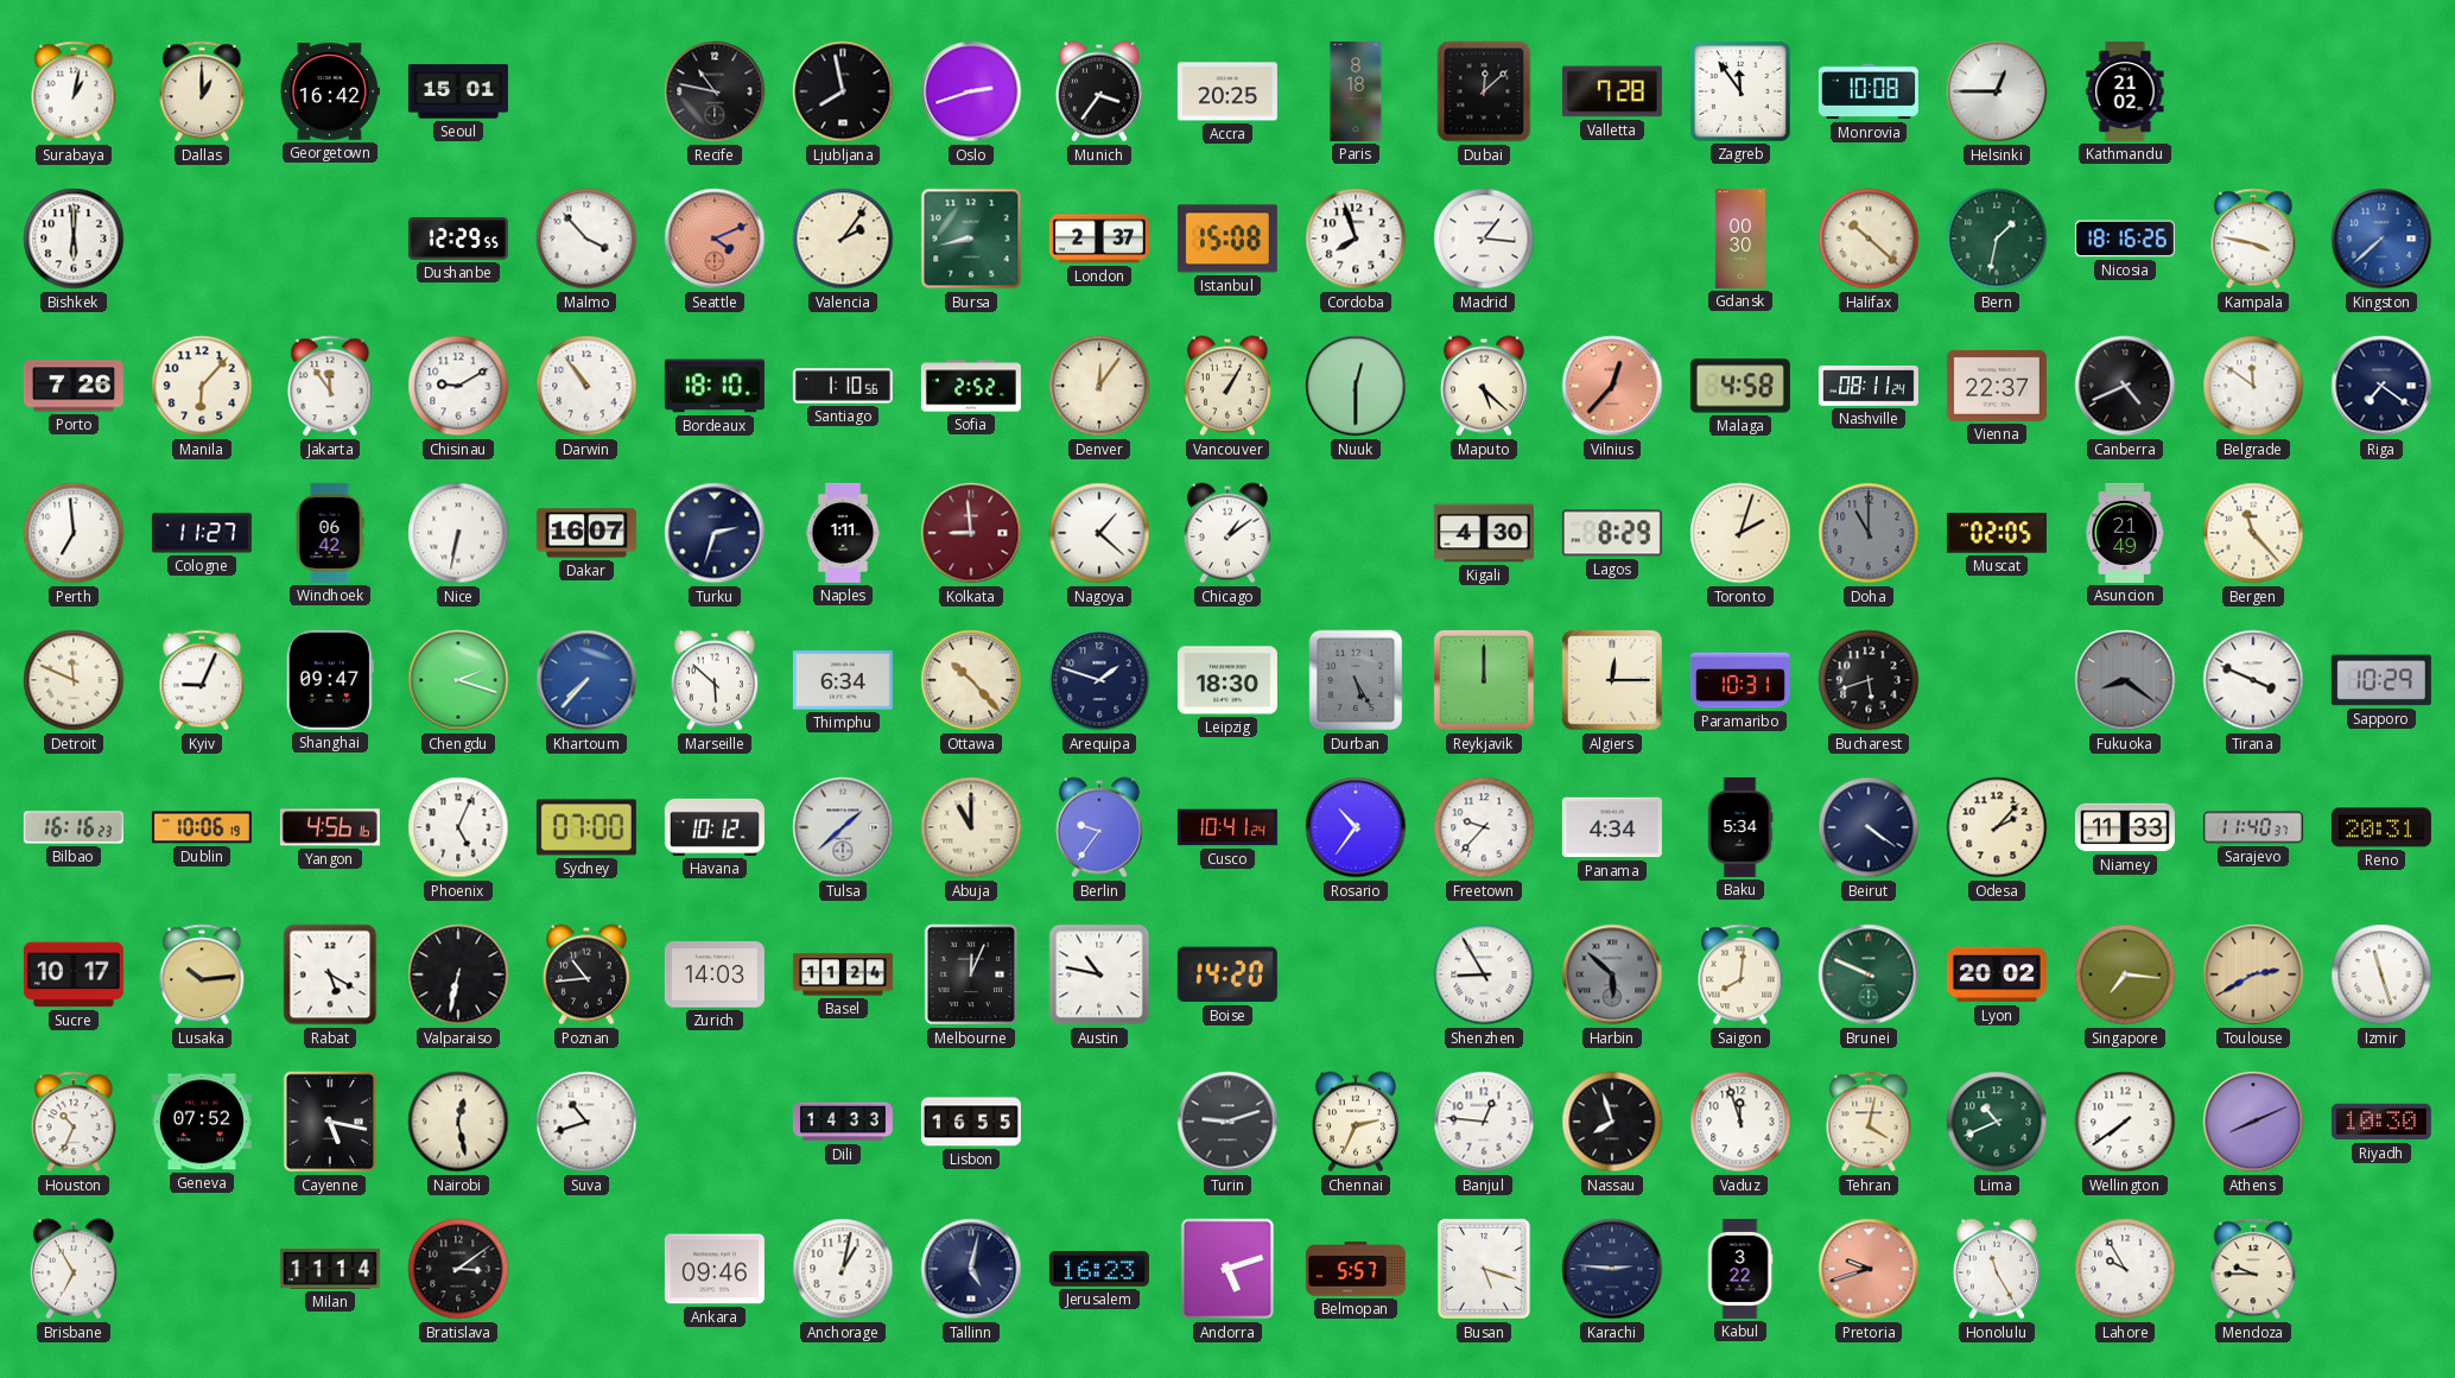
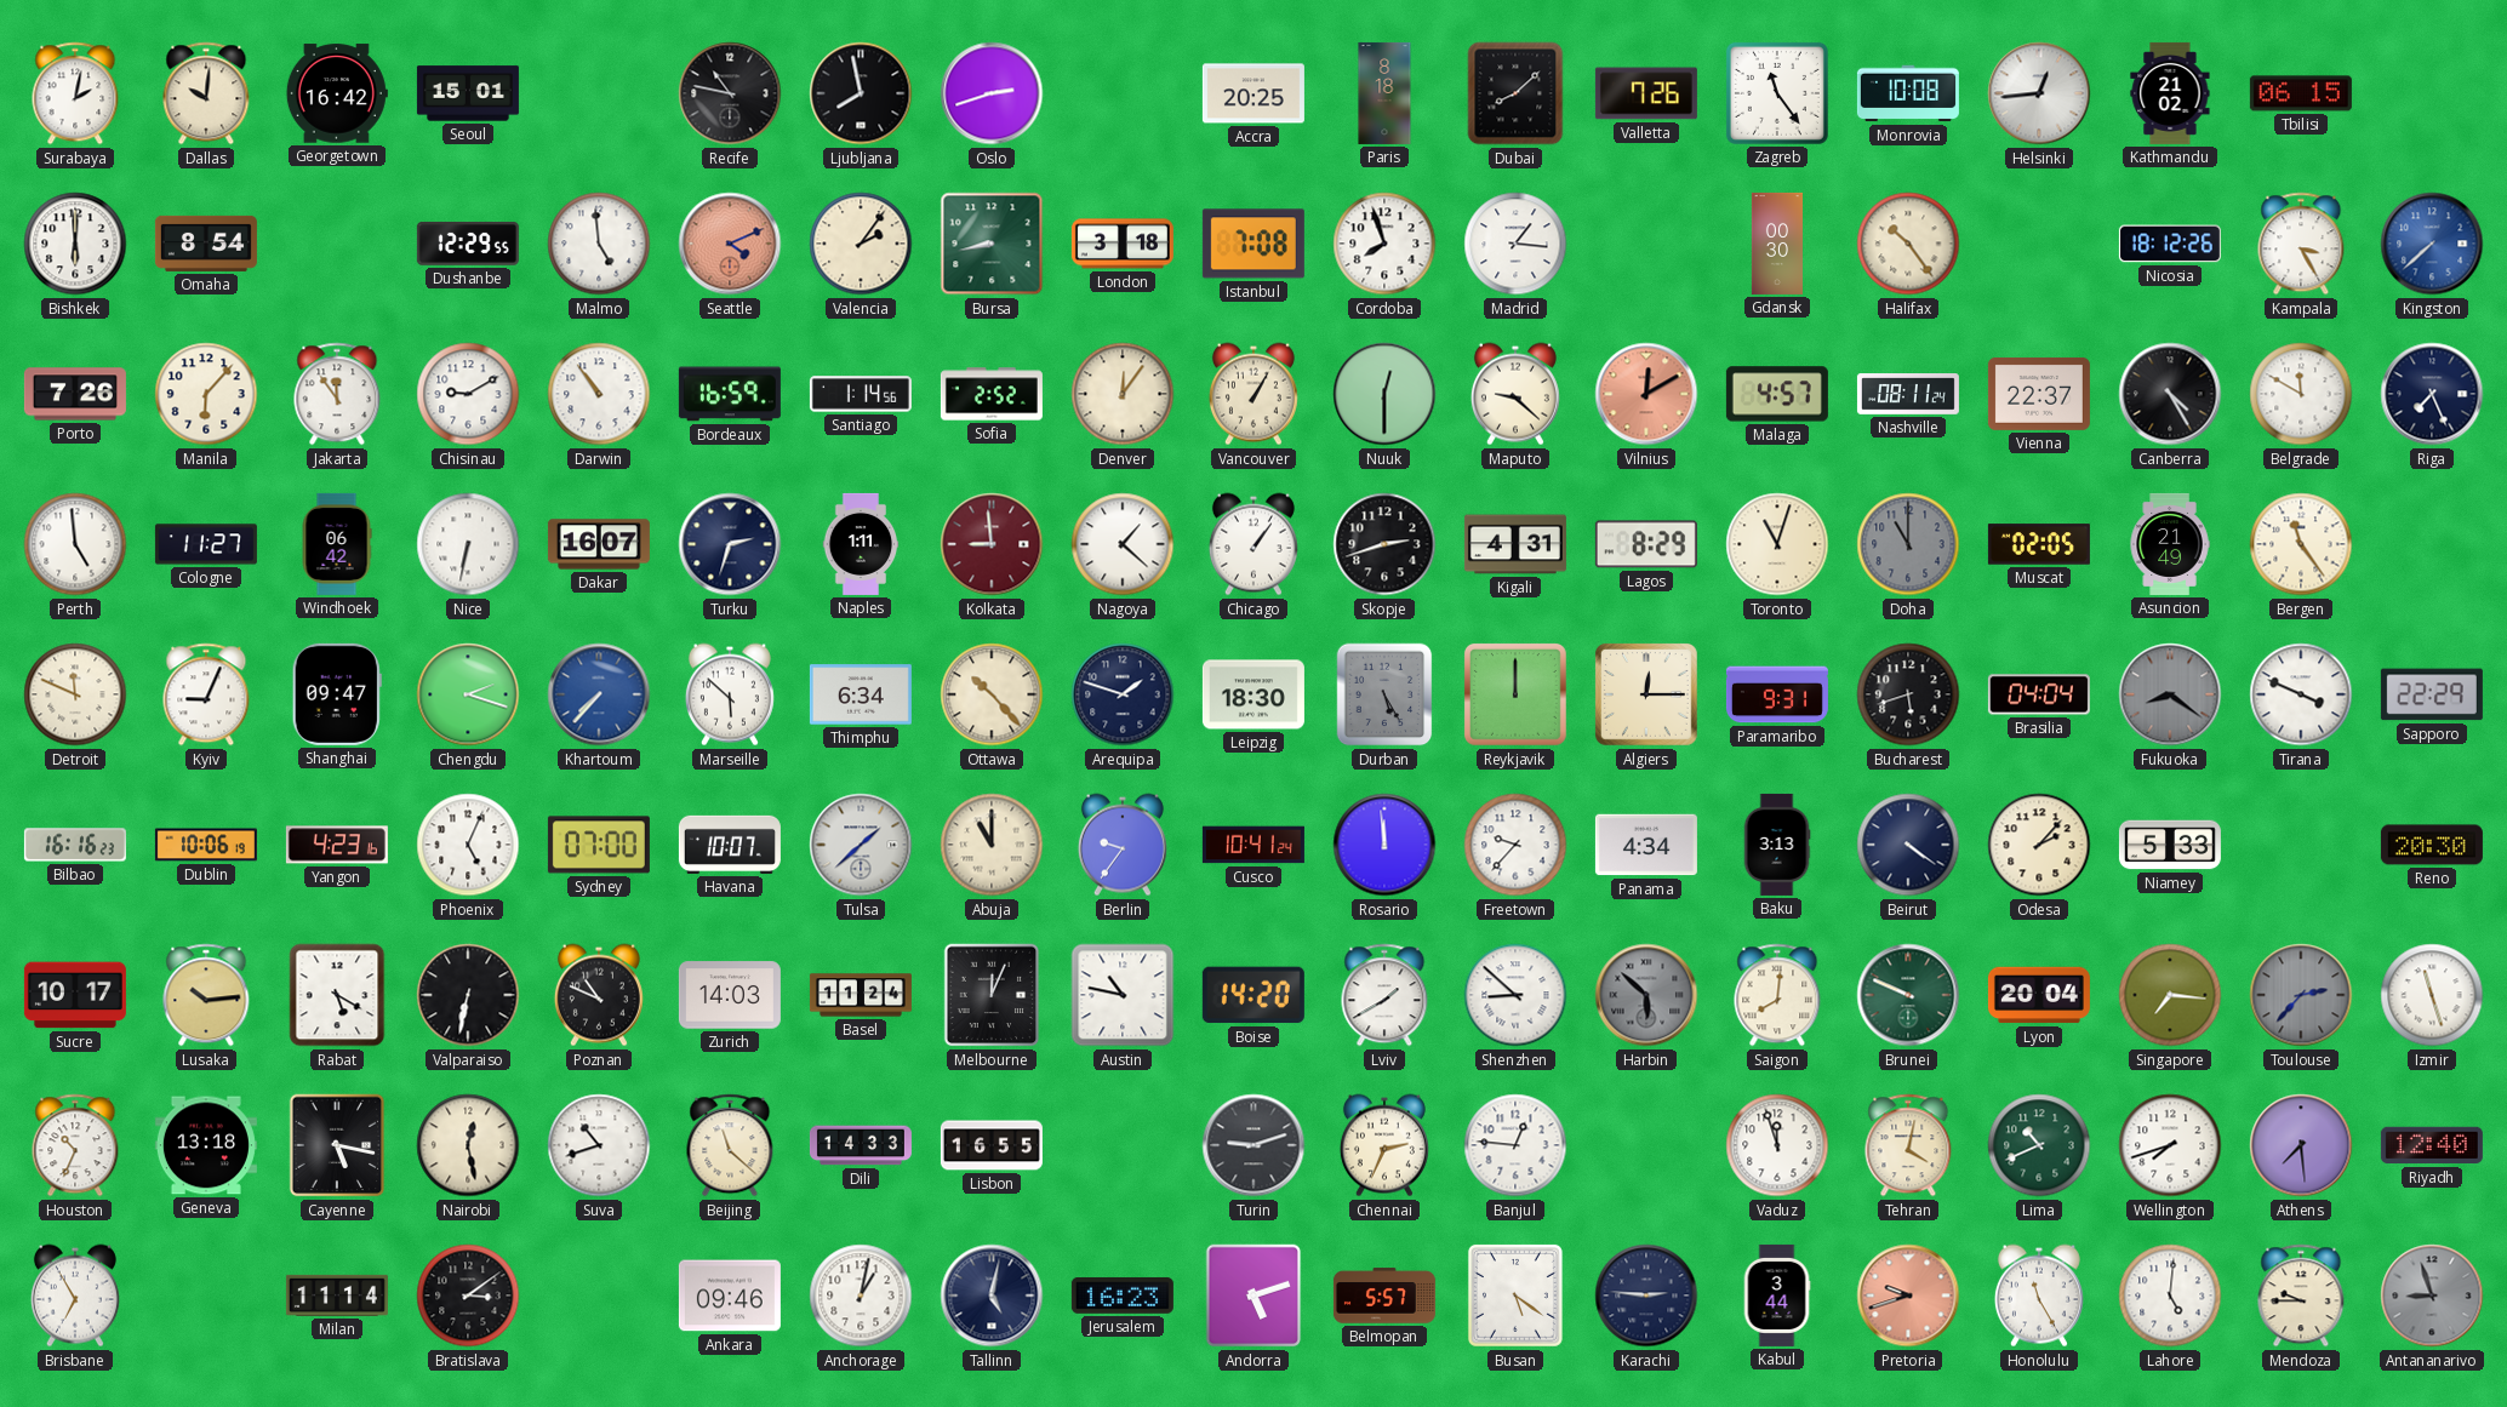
Surabaya: 1:02 -> 2:02 (75, 93)
Dallas: 1:00 -> 10:01 (206, 93)
Munich: 3:36 -> none (1099, 91)
Dubai: 12:08 -> 8:08 (1515, 93)
Valletta: 7:28 -> 7:26 (1646, 93)
Zagreb: 11:54 -> 11:24 (1777, 93)
Helsinki: 12:45 -> 12:44 (2039, 93)
Tbilisi: none -> 06:15 (2301, 93)
Omaha: none -> 8:54 (206, 244)
Malmo: 3:53 -> 4:59 (599, 244)
London: 2:37 -> 3:18 (1123, 244)
Istanbul: 15:08 -> 7:08 (1253, 244)
Halifax: 10:22 -> 10:24 (1908, 244)
Bern: 1:32 -> none (1997, 239)
Nicosia: 18:16 -> 18:12 (2170, 244)
Kampala: 3:47 -> 3:25 (2301, 244)
Bordeaux: 18:10 -> 16:59 (730, 394)
Santiago: 1:10 -> 1:14 (861, 394)
Maputo: 5:22 -> 9:22 (1515, 394)
Vilnius: 12:37 -> 12:10 (1646, 394)
Malaga: 4:58 -> 4:57 (1777, 394)
Canberra: 4:41 -> 4:25 (2170, 394)
Belgrade: 11:51 -> 11:50 (2301, 394)
Riga: 7:21 -> 7:26 (2432, 394)
Perth: 6:59 -> 4:59 (75, 544)
Chicago: 1:09 -> 1:06 (1253, 544)
Skopje: none -> 2:42 (1384, 544)
Kigali: 4:30 -> 4:31 (1515, 544)
Toronto: 2:03 -> 11:03 (1777, 544)
Bergen: 11:23 -> 11:24 (2301, 544)
Paramaribo: 10:31 -> 9:31 (1777, 694)
Brasilia: none -> 04:04 (2039, 694)
Sapporo: 10:29 -> 22:29 (2432, 694)
Yangon: 4:56 -> 4:23 (337, 845)
Havana: 10:12 -> 10:07 (730, 845)
Rosario: 10:36 -> 11:59 (1384, 845)
Baku: 5:34 -> 3:13 (1777, 845)
Niamey: 11:33 -> 5:33 (2170, 845)
Sarajevo: 11:40 -> none (2253, 827)
Reno: 20:31 -> 20:30 (2432, 845)
Poznan: 10:44 -> 10:49 (599, 995)
Lviv: none -> 1:40 (1384, 995)
Shenzhen: 8:55 -> 8:52 (1515, 995)
Lyon: 20:02 -> 20:04 (2039, 995)
Toulouse: 2:40 -> 2:37 (2301, 995)
Toulouse dial: champagne -> grey (2301, 995)
Geneva: 07:52 -> 13:18 (206, 1145)
Beijing: none -> 11:22 (730, 1145)
Nassau: 7:57 -> none (1612, 1122)
Wellington: 7:39 -> 7:42 (2170, 1145)
Athens: 8:11 -> 7:29 (2301, 1145)
Riyadh: 10:30 -> 12:40 (2432, 1145)
Busan: 5:18 -> 5:21 (1515, 1296)
Kabul: 3:22 -> 3:44 (1777, 1296)
Lahore: 9:55 -> 5:01 (2170, 1296)
Antananarivo: none -> 8:57 (2432, 1296)
